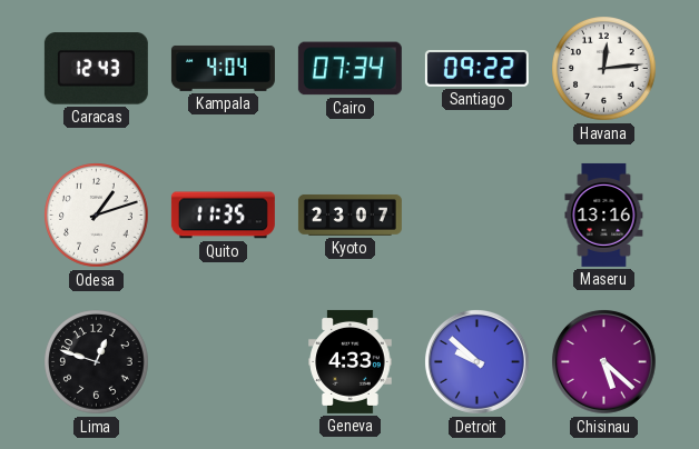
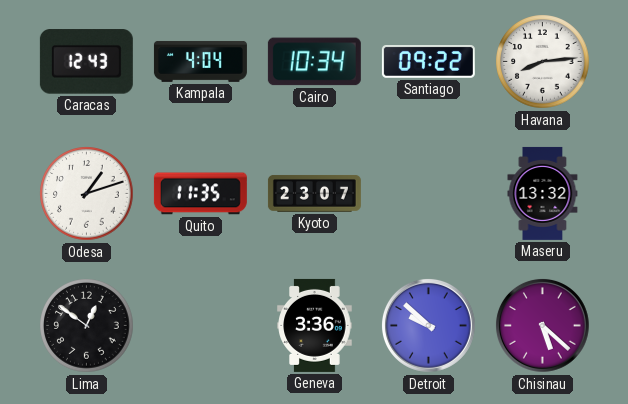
Cairo: 07:34 -> 10:34 (314, 62)
Havana: 12:14 -> 8:14 (543, 62)
Maseru: 13:16 -> 13:32 (543, 193)
Lima: 12:48 -> 12:51 (87, 326)
Geneva: 4:33 -> 3:36 (315, 325)
